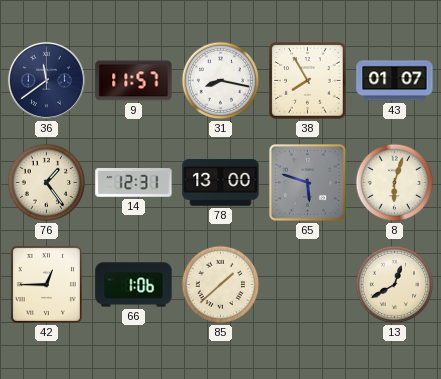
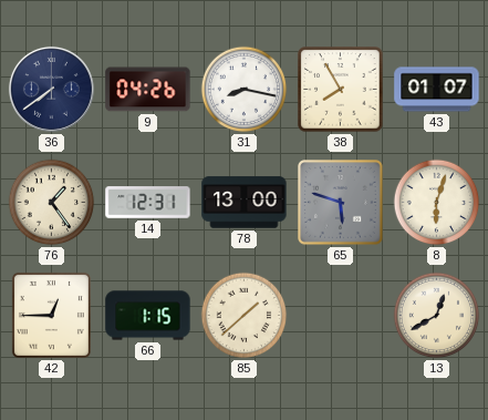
36: 11:39 -> 7:39 (51, 89)
9: 11:57 -> 04:26 (148, 90)
66: 1:06 -> 1:15 (148, 316)
